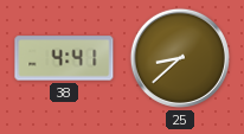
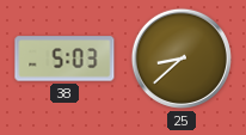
38: 4:41 -> 5:03 (64, 59)
